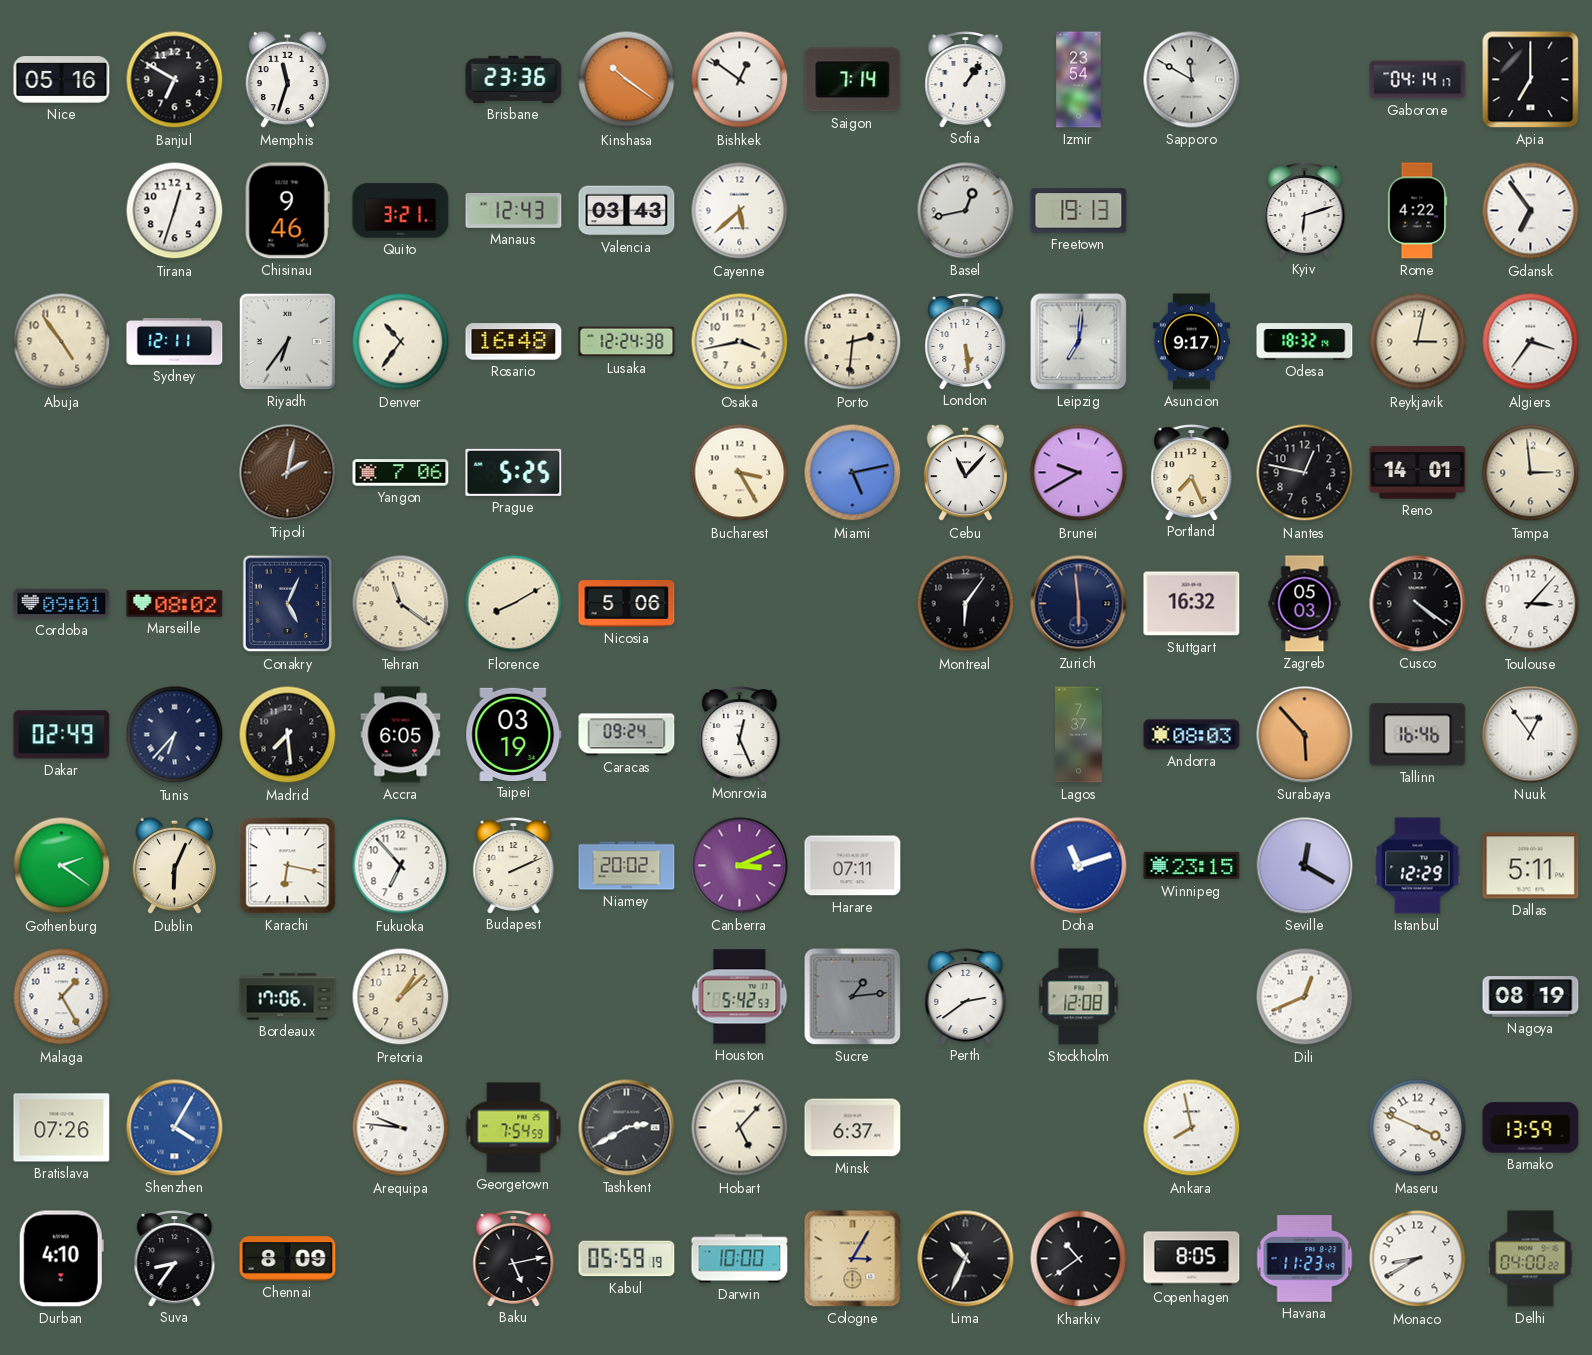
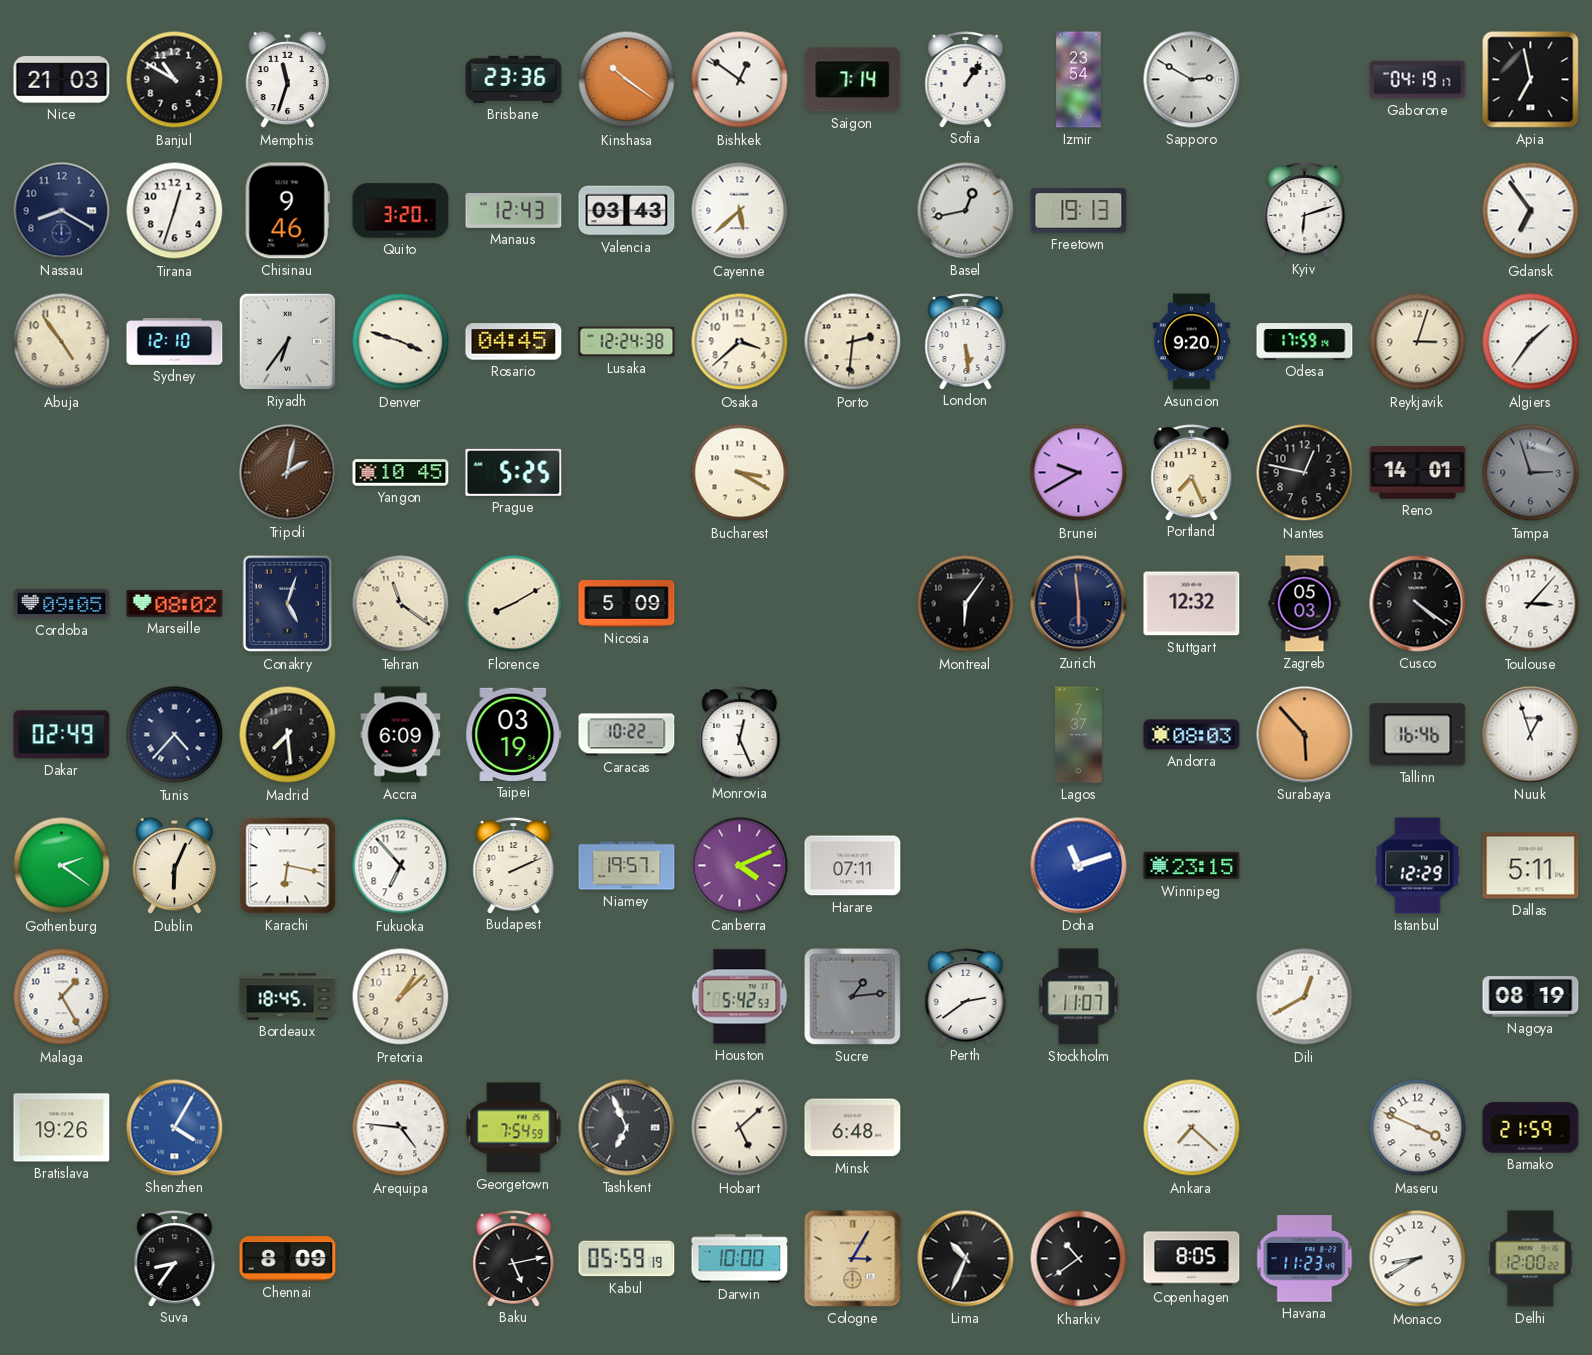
Nice: 05:16 -> 21:03 (62, 80)
Banjul: 6:50 -> 10:50 (175, 80)
Sapporo: 11:50 -> 2:50 (1192, 80)
Gaborone: 04:14 -> 04:19 (1418, 80)
Apia: 7:00 -> 6:58 (1531, 80)
Nassau: none -> 8:20 (62, 211)
Quito: 3:21 -> 3:20 (401, 211)
Rome: 4:22 -> none (1418, 211)
Sydney: 12:11 -> 12:10 (175, 342)
Denver: 10:36 -> 3:48 (401, 342)
Rosario: 16:48 -> 04:45 (514, 342)
Osaka: 3:43 -> 3:38 (740, 342)
Leipzig: 7:01 -> none (1079, 342)
Asuncion: 9:17 -> 9:20 (1191, 342)
Odesa: 18:32 -> 17:59 (1305, 342)
Reykjavik: 3:02 -> 3:03 (1418, 342)
Algiers: 3:36 -> 1:36 (1531, 342)
Yangon: 7:06 -> 10:45 (401, 473)
Bucharest: 3:25 -> 3:20 (740, 473)
Miami: 5:13 -> none (853, 473)
Cebu: 11:07 -> none (966, 473)
Tampa: 2:59 -> 2:57 (1531, 473)
Tampa dial: cream -> grey (1531, 473)
Cordoba: 09:01 -> 09:05 (62, 604)
Conakry: 5:04 -> 5:03 (288, 604)
Nicosia: 5:06 -> 5:09 (627, 604)
Stuttgart: 16:32 -> 12:32 (1192, 604)
Tunis: 6:37 -> 4:37 (175, 735)
Accra: 6:05 -> 6:09 (401, 735)
Caracas: 09:24 -> 10:22 (627, 735)
Nuuk: 12:54 -> 12:57 (1531, 735)
Niamey: 20:02 -> 19:57 (627, 866)
Canberra: 3:11 -> 4:11 (740, 866)
Seville: 12:20 -> none (1305, 866)
Bordeaux: 17:06 -> 18:45 (288, 997)
Stockholm: 12:08 -> 11:07 (1079, 997)
Dili: 12:41 -> 12:40 (1305, 997)
Bratislava: 07:26 -> 19:26 (62, 1128)
Arequipa: 9:46 -> 4:46 (401, 1128)
Tashkent: 2:40 -> 6:56 (627, 1128)
Hobart: 5:07 -> 5:08 (740, 1128)
Minsk: 6:37 -> 6:48 (853, 1128)
Ankara: 7:58 -> 7:22 (1192, 1128)
Bamako: 13:59 -> 21:59 (1531, 1128)
Durban: 4:10 -> none (61, 1259)
Delhi: 04:00 -> 12:00 (1531, 1259)
